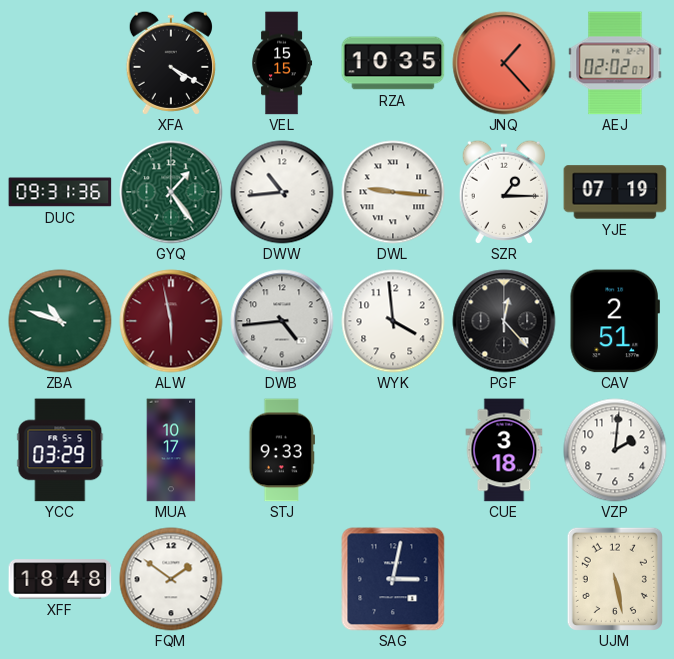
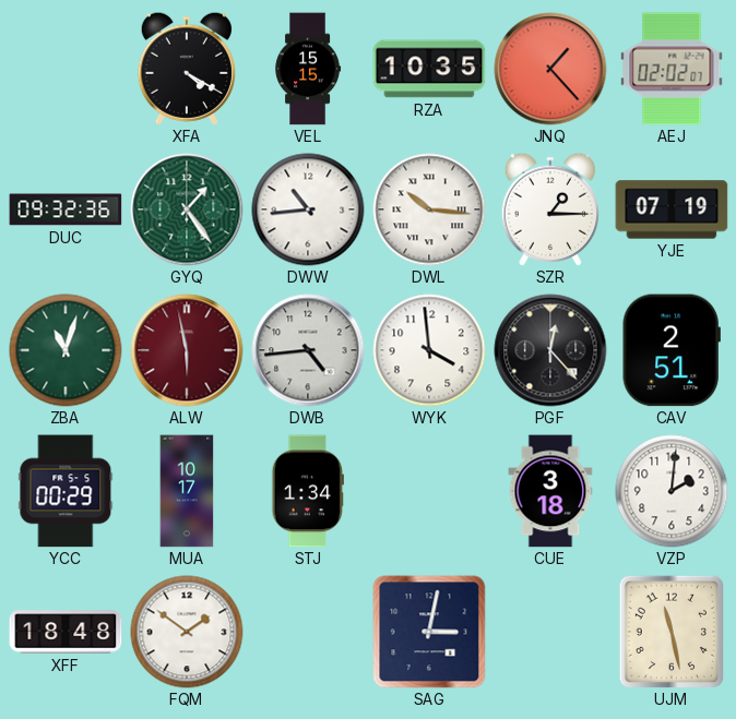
DUC: 09:31 -> 09:32 (66, 209)
DWL: 9:16 -> 10:16 (429, 209)
ZBA: 10:48 -> 11:03 (66, 350)
YCC: 03:29 -> 00:29 (66, 491)
STJ: 9:33 -> 1:34 (308, 491)
UJM: 5:28 -> 11:28 (672, 632)
